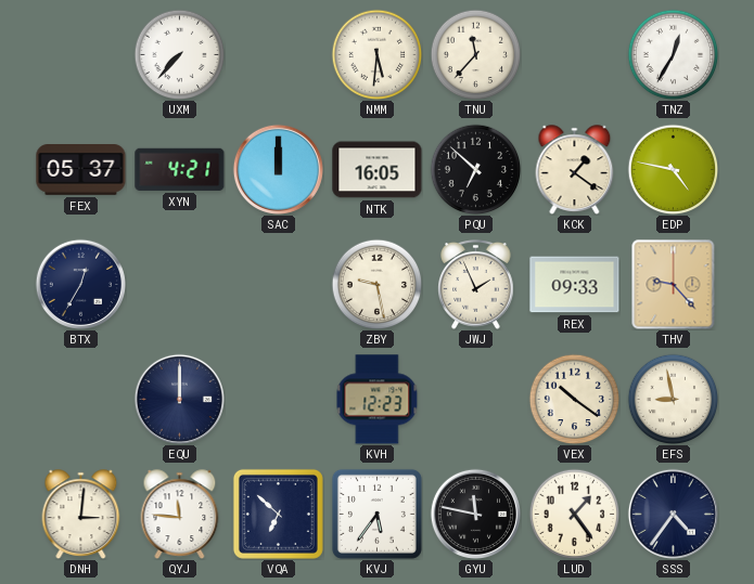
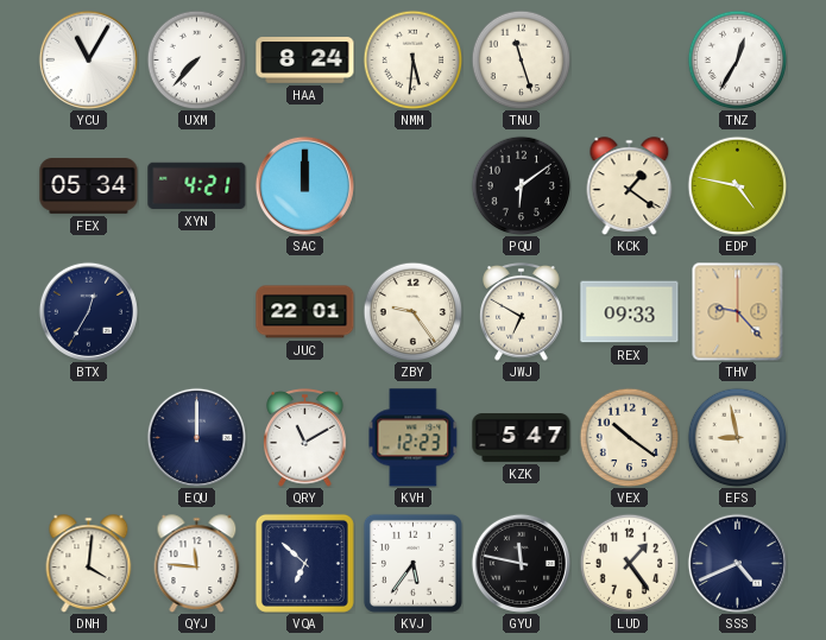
YCU: none -> 11:05 (88, 59)
HAA: none -> 8:24 (305, 61)
TNU: 11:37 -> 11:27 (521, 59)
FEX: 05:37 -> 05:34 (89, 186)
NTK: 16:05 -> none (378, 170)
PQU: 6:52 -> 6:09 (521, 185)
JUC: none -> 22:01 (305, 312)
ZBY: 9:28 -> 9:24 (412, 311)
JWJ: 1:56 -> 6:50 (522, 312)
QRY: none -> 11:10 (305, 438)
KZK: none -> 5:47 (522, 438)
DNH: 3:01 -> 4:01 (89, 564)
SSS: 4:36 -> 4:41 (737, 563)
